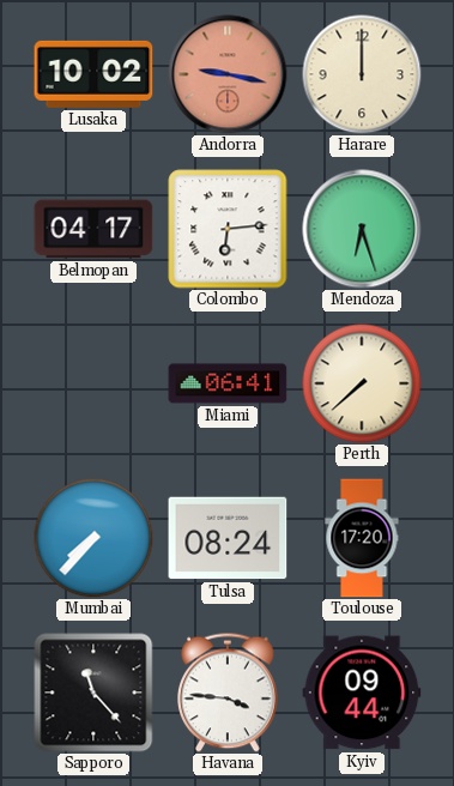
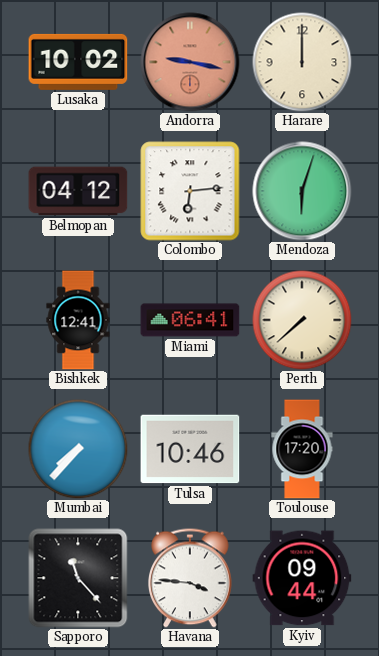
Belmopan: 04:17 -> 04:12 (78, 191)
Mendoza: 6:27 -> 6:03 (302, 191)
Bishkek: none -> 12:41 (78, 320)
Tulsa: 08:24 -> 10:46 (190, 449)
